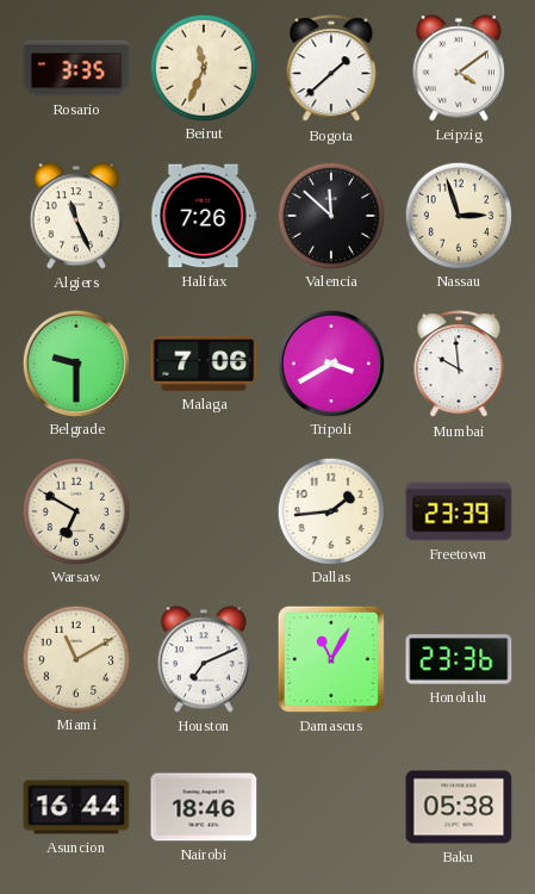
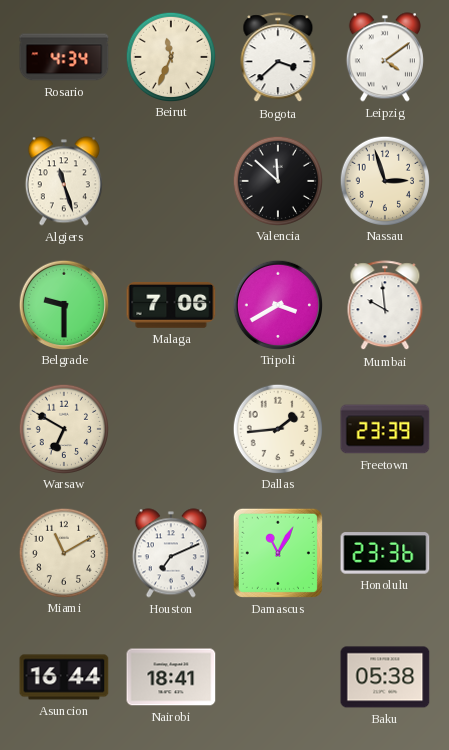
Rosario: 3:35 -> 4:34 (64, 57)
Bogota: 1:38 -> 3:38 (278, 58)
Algiers: 11:26 -> 11:27 (64, 181)
Halifax: 7:26 -> none (204, 216)
Nairobi: 18:46 -> 18:41 (171, 677)
